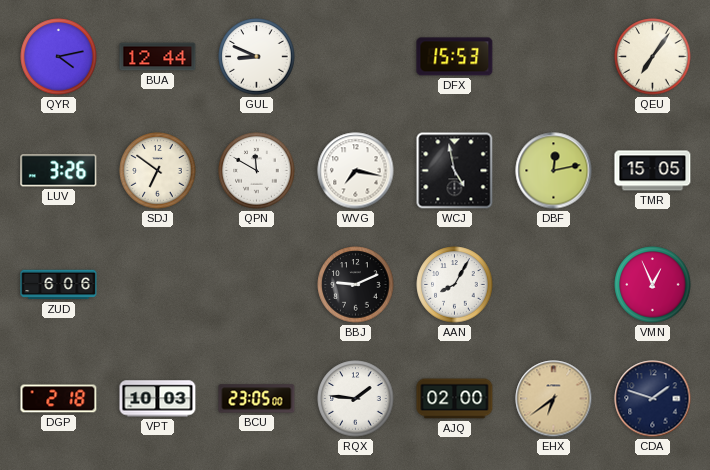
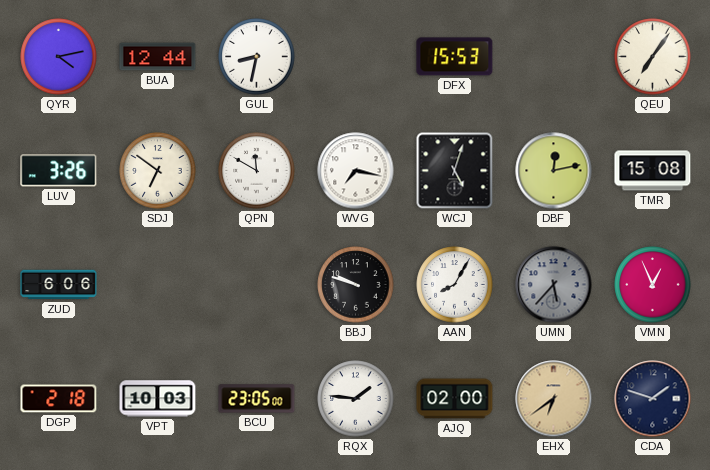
GUL: 8:49 -> 8:32 (257, 57)
WCJ: 4:58 -> 5:03 (455, 171)
TMR: 15:05 -> 15:08 (653, 171)
BBJ: 9:11 -> 9:48 (356, 285)
UMN: none -> 5:37 (554, 285)
